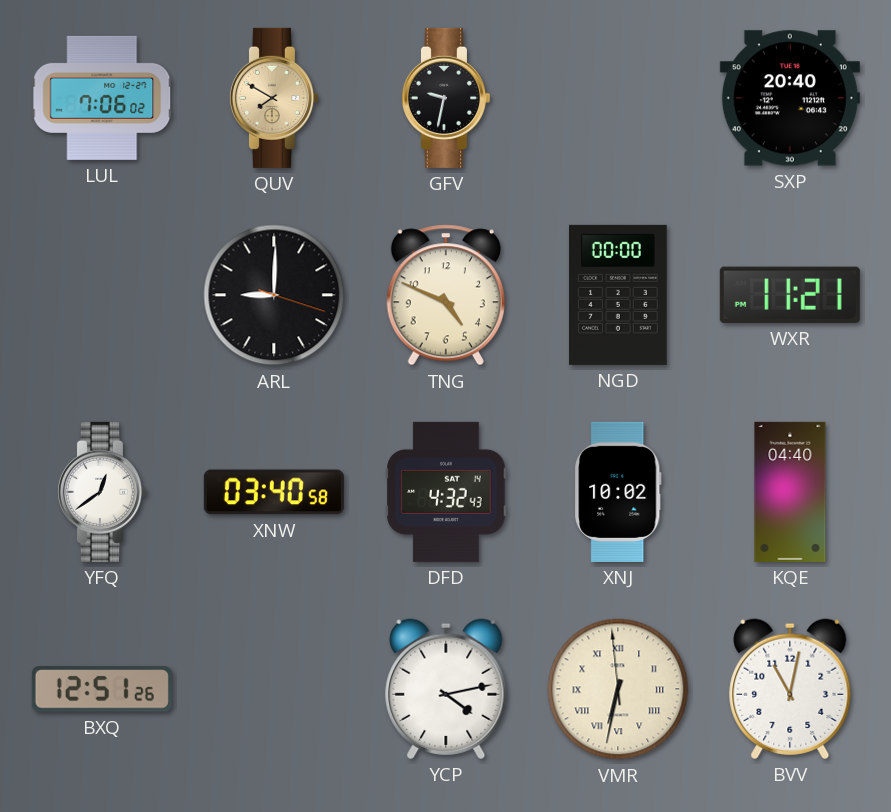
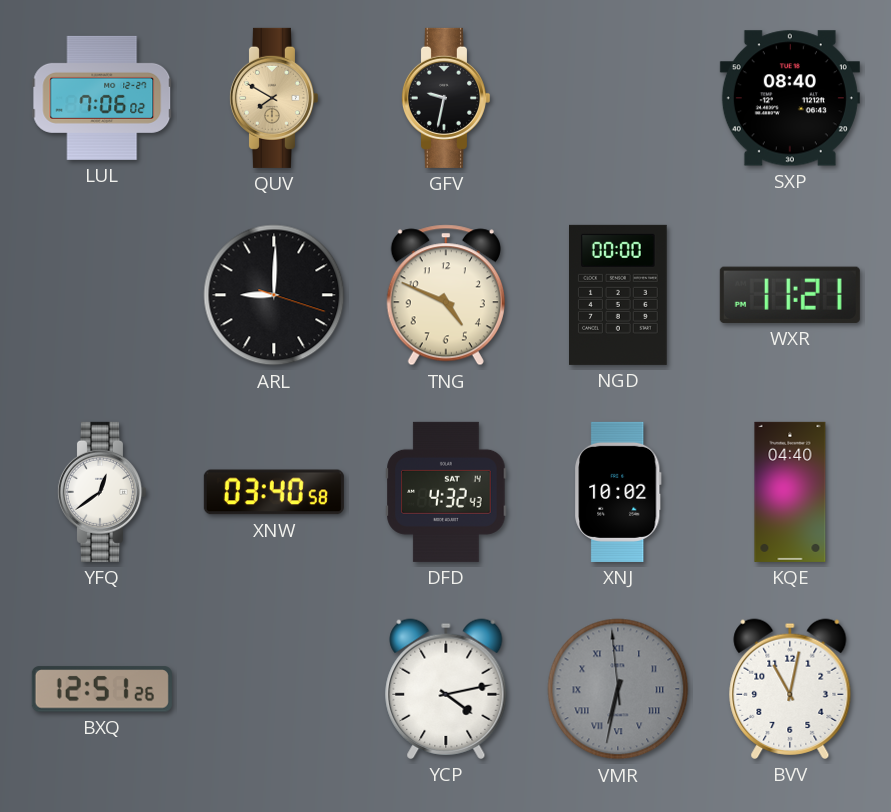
SXP: 20:40 -> 08:40 (790, 98)
VMR dial: cream -> grey (618, 689)
